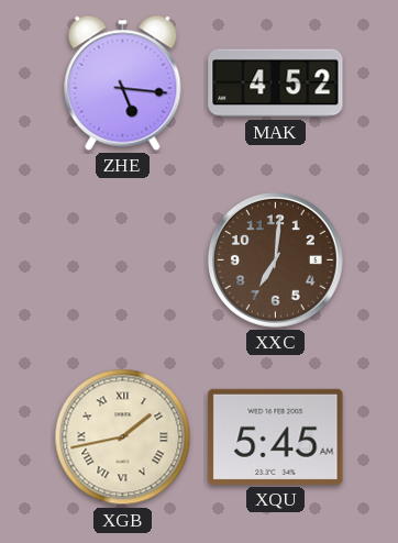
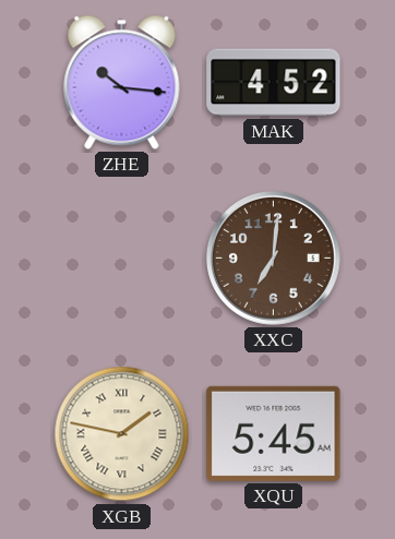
ZHE: 5:16 -> 10:16 (122, 82)
XGB: 1:43 -> 1:47 (122, 434)
